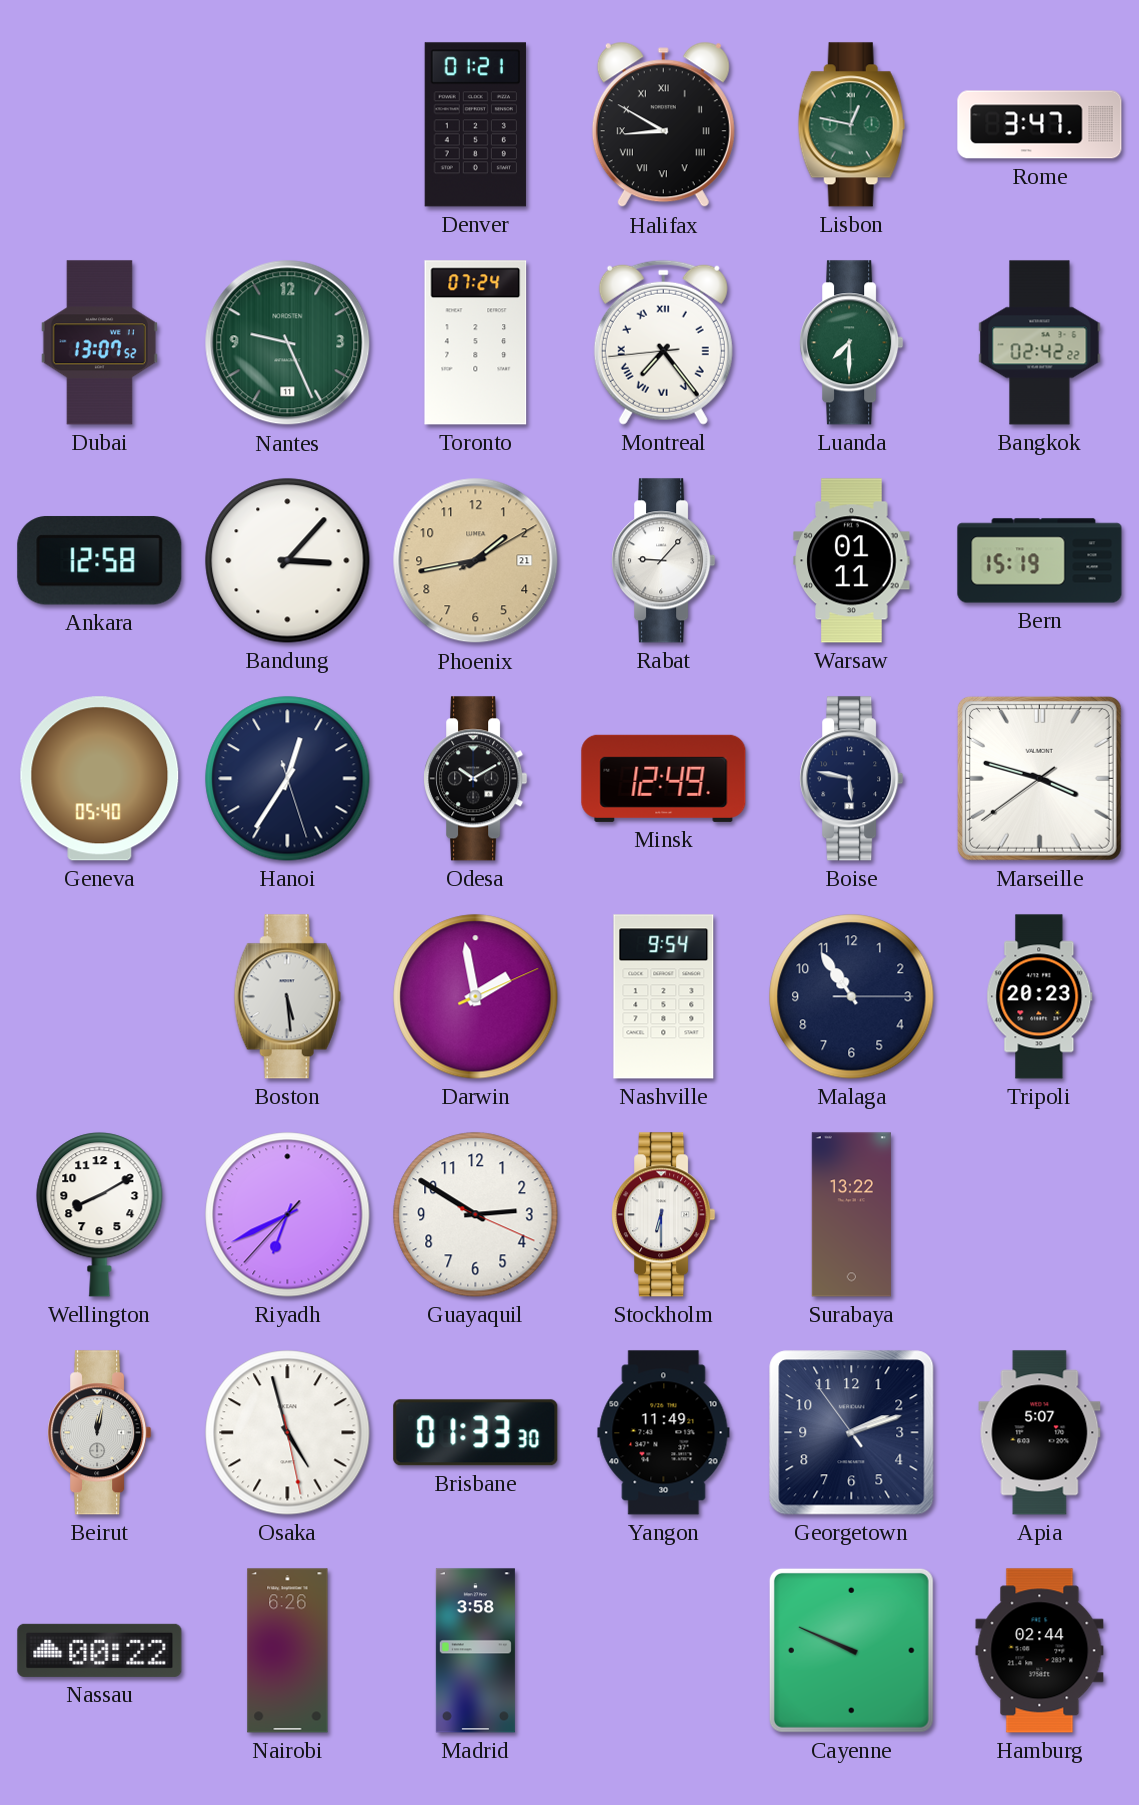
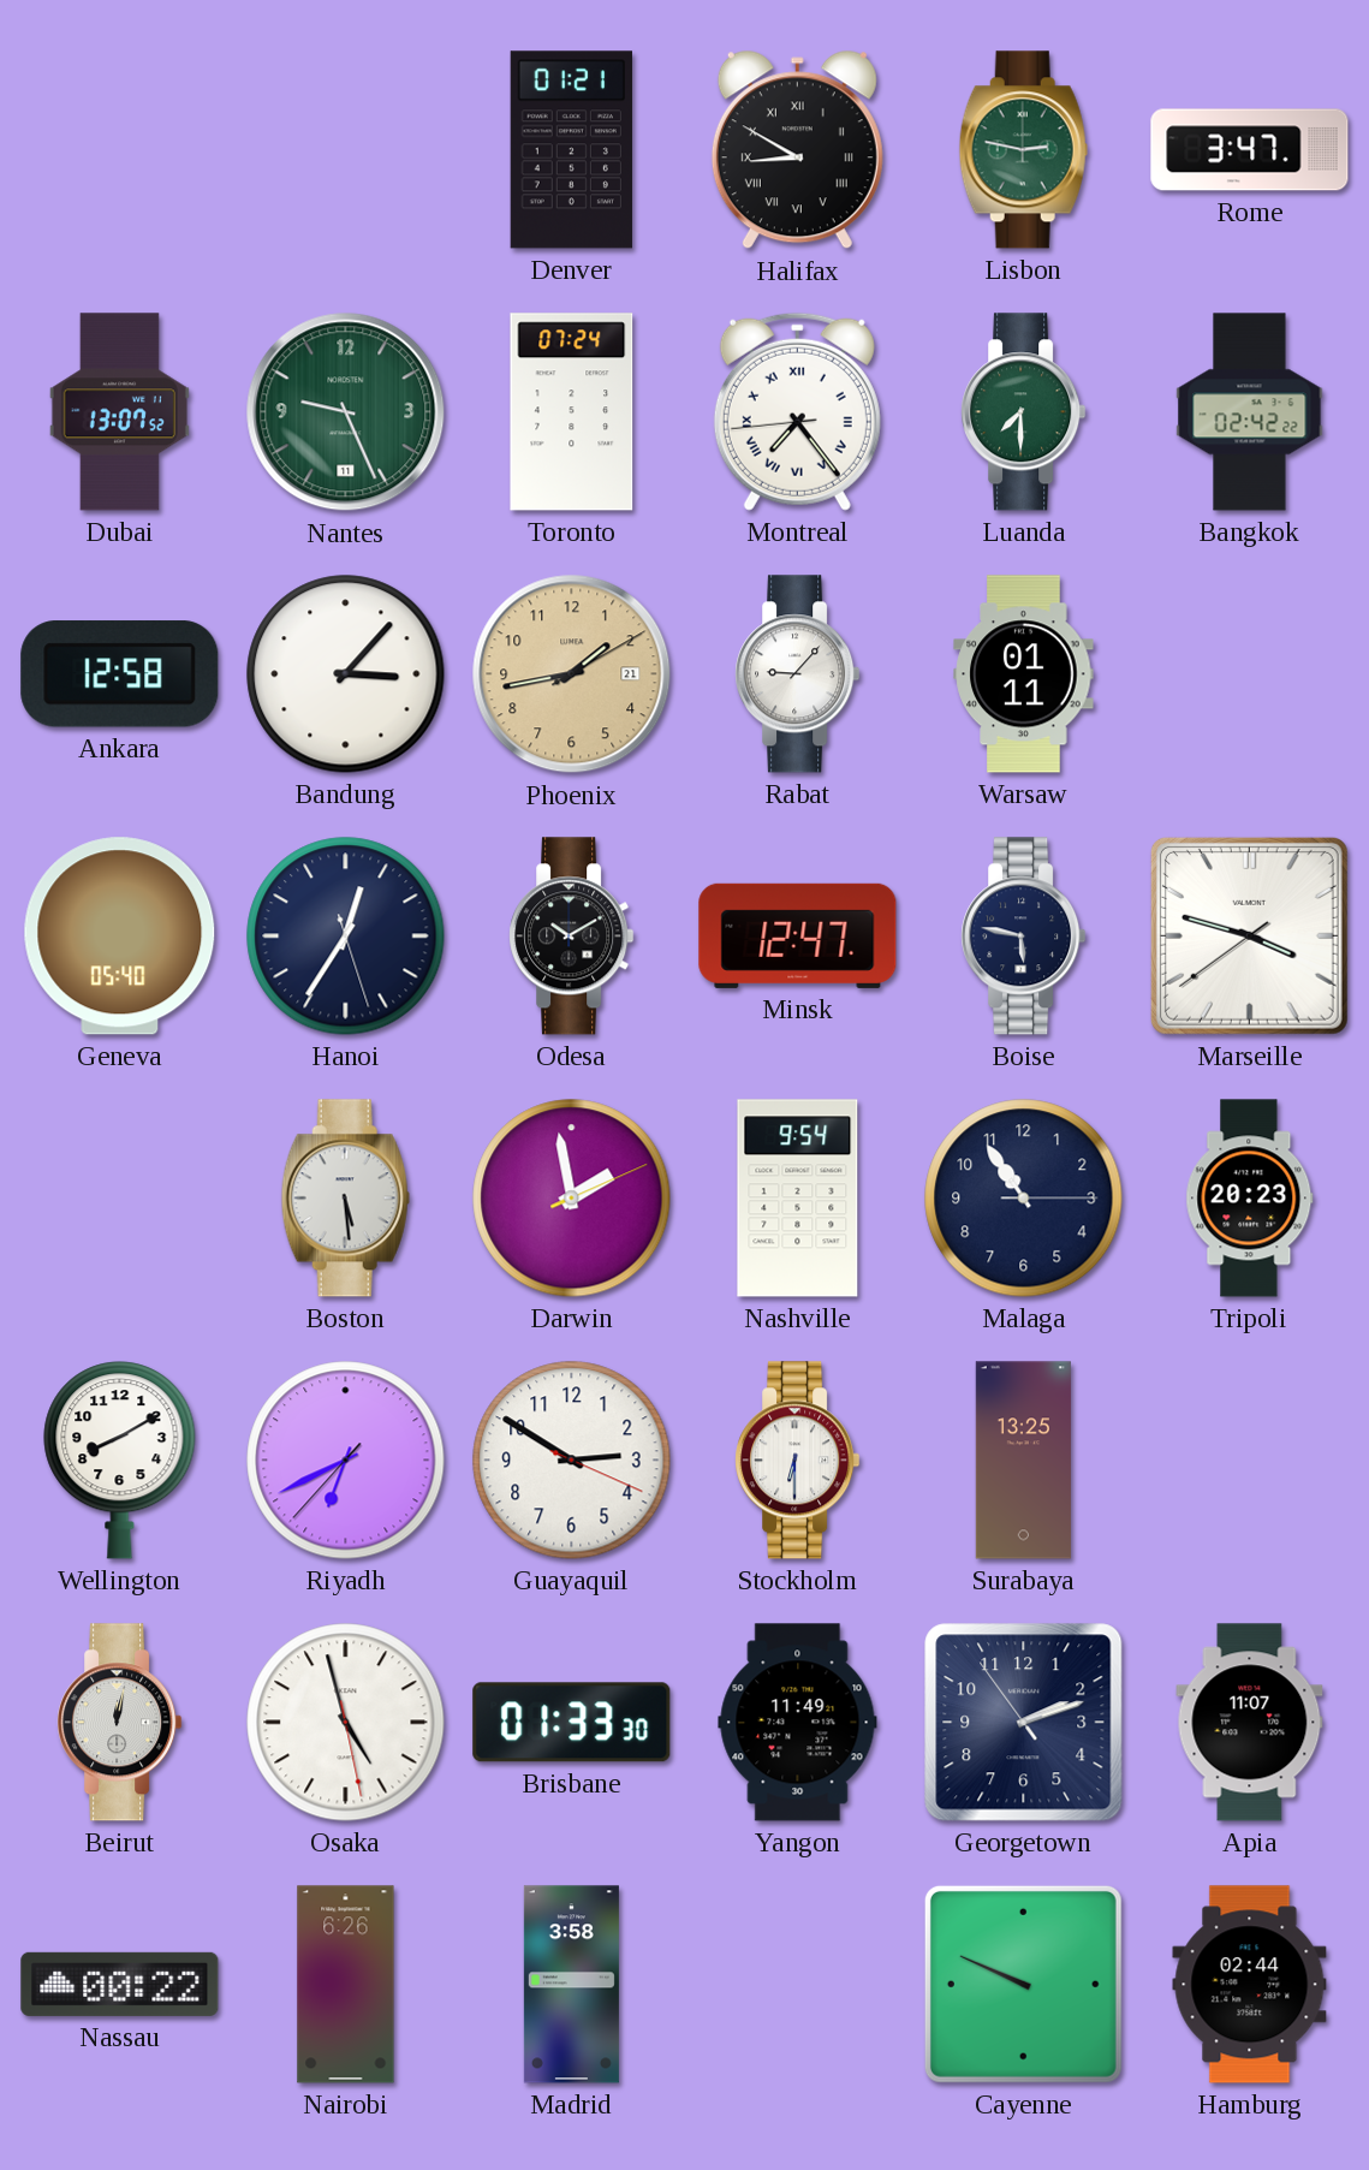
Lisbon: 12:47 -> 2:47 (1023, 150)
Bern: 15:19 -> none (1040, 561)
Minsk: 12:49 -> 12:47 (798, 935)
Surabaya: 13:22 -> 13:25 (1023, 1461)
Apia: 5:07 -> 11:07 (1250, 1723)
